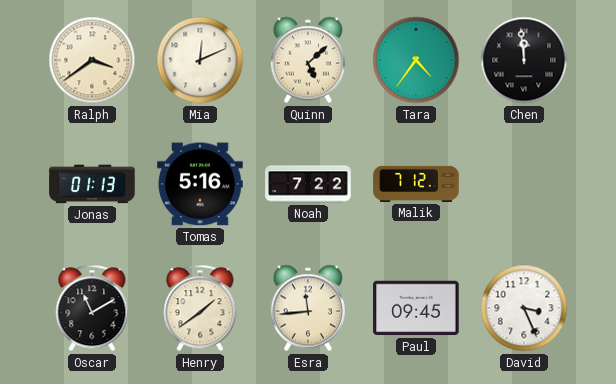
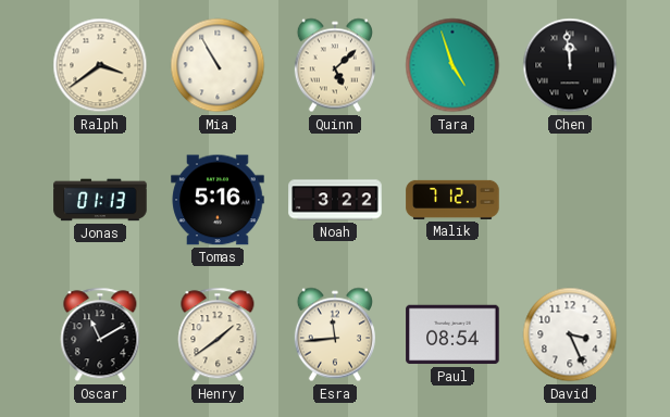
Mia: 12:11 -> 10:55 (218, 65)
Tara: 4:36 -> 4:57 (452, 65)
Noah: 7:22 -> 3:22 (335, 200)
Paul: 09:45 -> 08:54 (452, 334)
